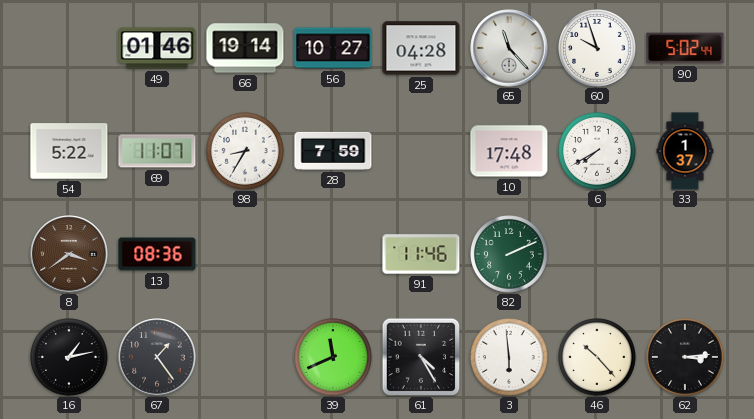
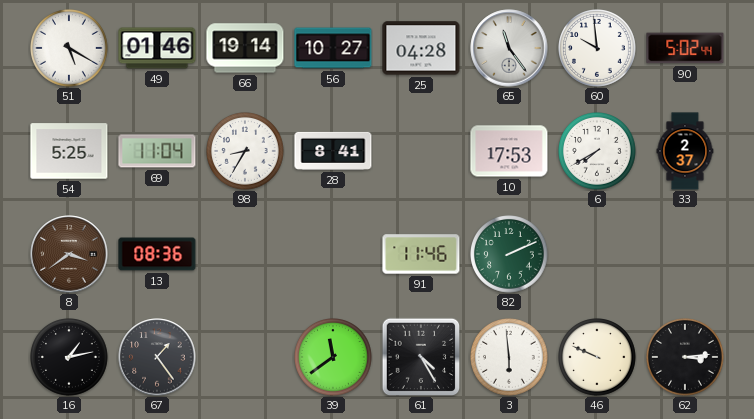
51: none -> 5:20 (70, 49)
65: 11:23 -> 11:24 (509, 48)
60: 9:57 -> 9:59 (598, 49)
54: 5:22 -> 5:25 (69, 151)
69: 11:07 -> 11:04 (157, 151)
28: 7:59 -> 8:41 (333, 151)
10: 17:48 -> 17:53 (509, 151)
33: 1:37 -> 2:37 (685, 151)
39: 11:41 -> 11:39 (334, 358)
46: 10:23 -> 9:49 (598, 358)
